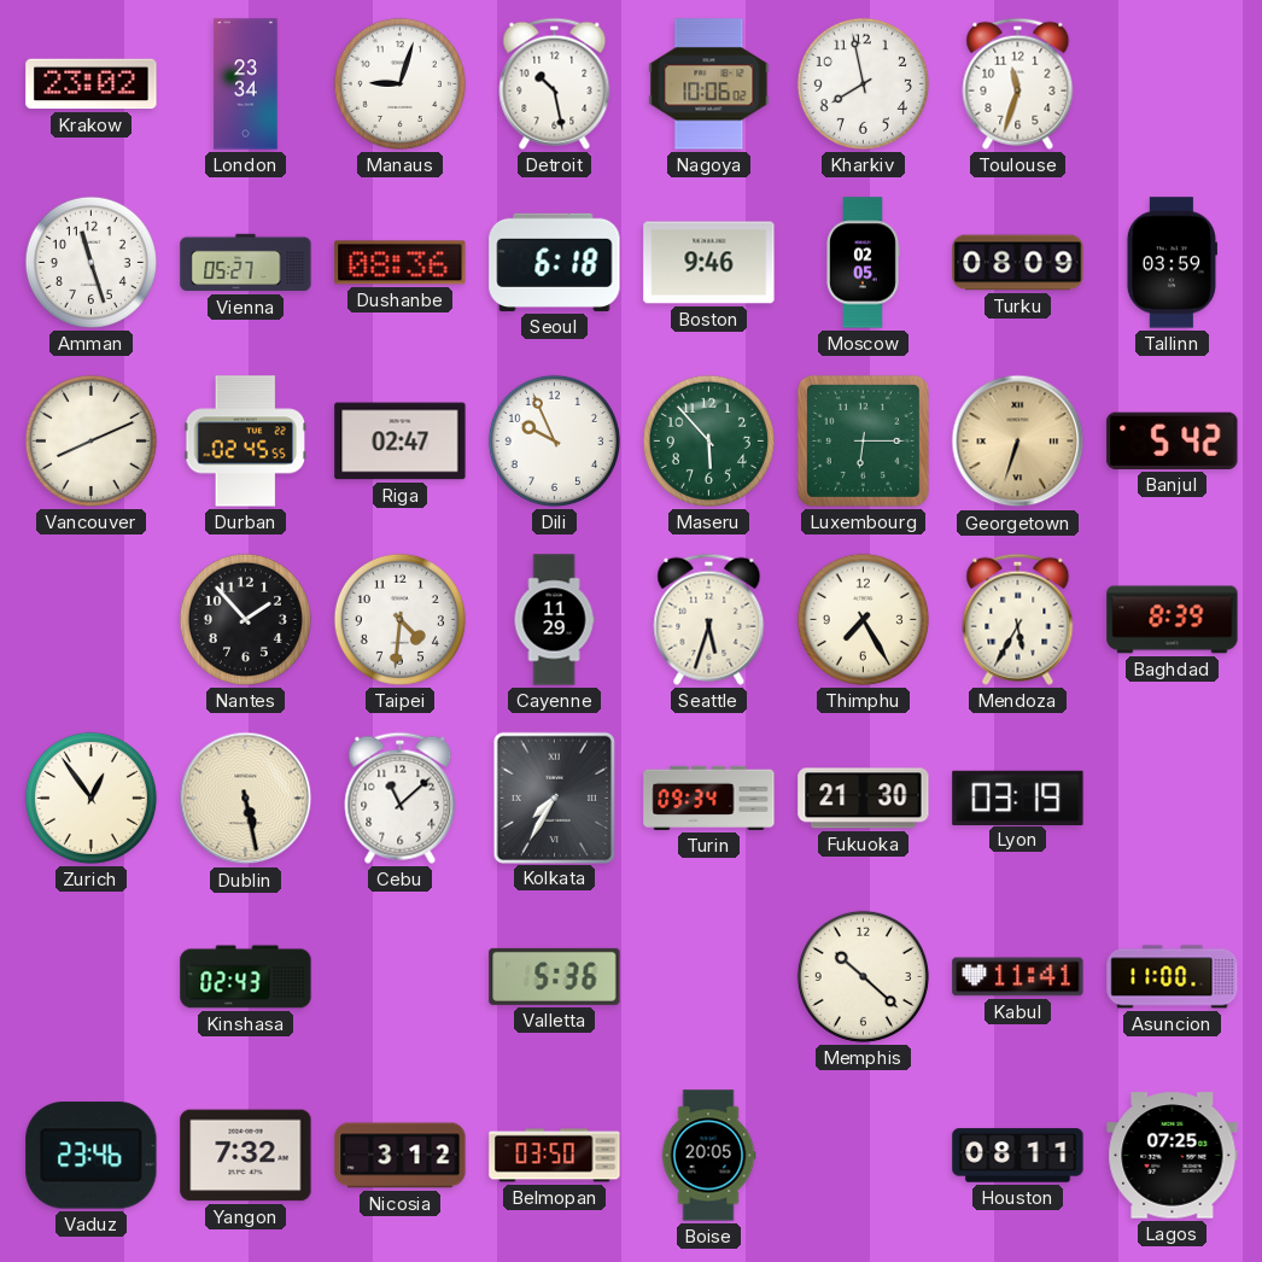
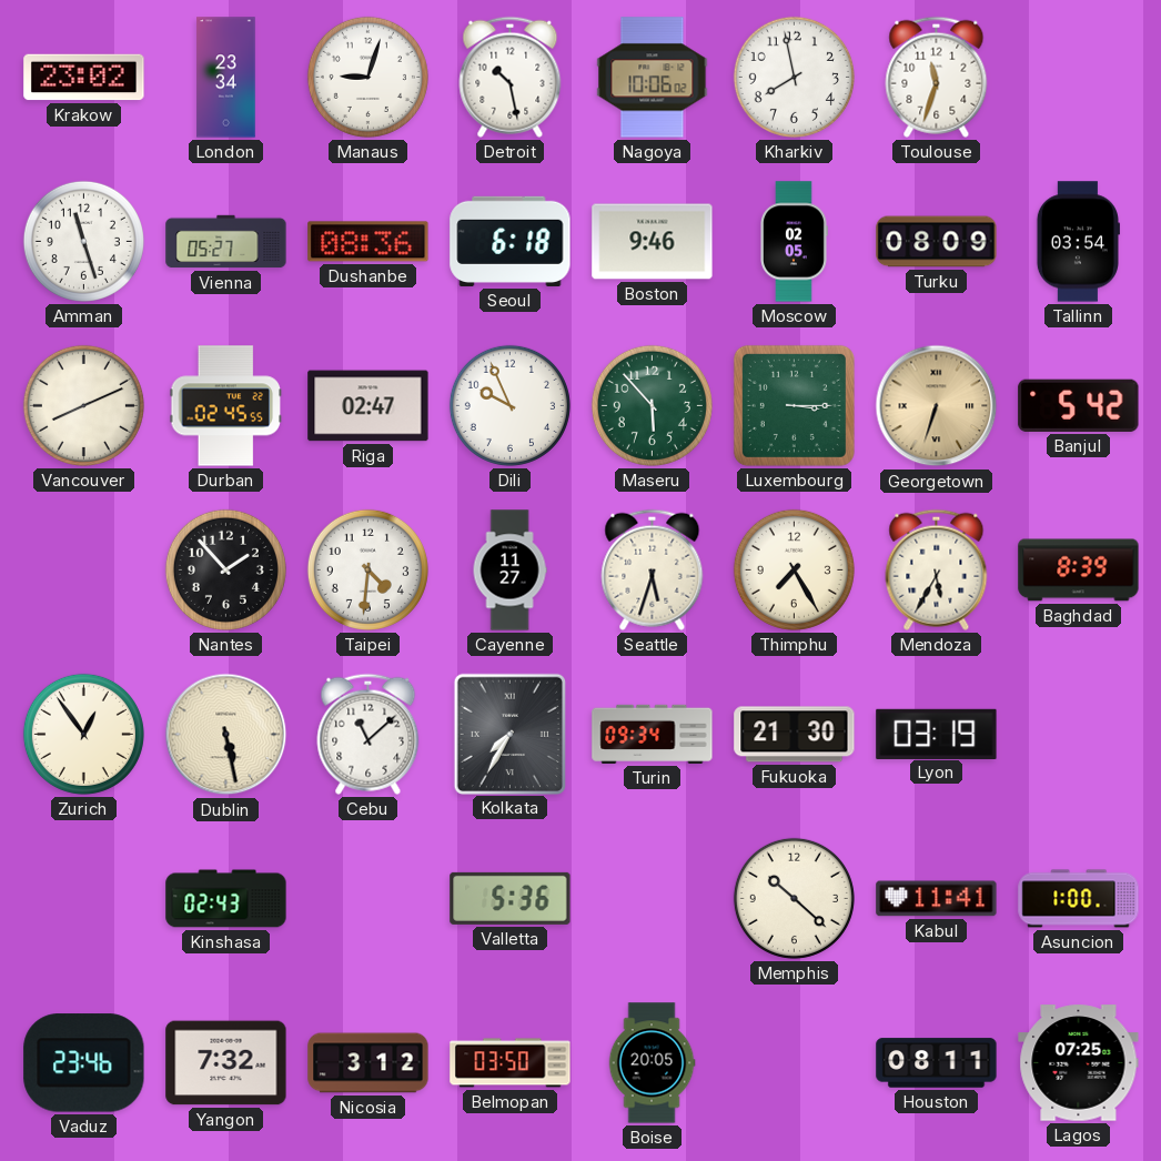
Tallinn: 03:59 -> 03:54 (1078, 242)
Luxembourg: 6:15 -> 3:15 (794, 405)
Cayenne: 11:29 -> 11:27 (509, 571)
Asuncion: 11:00 -> 1:00 (1079, 899)
